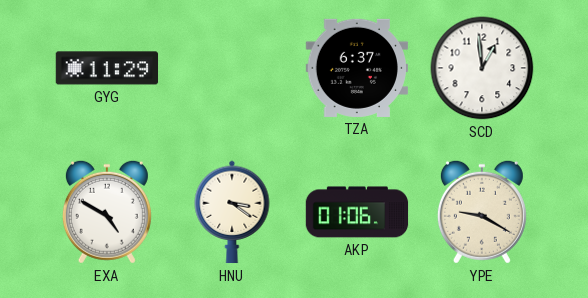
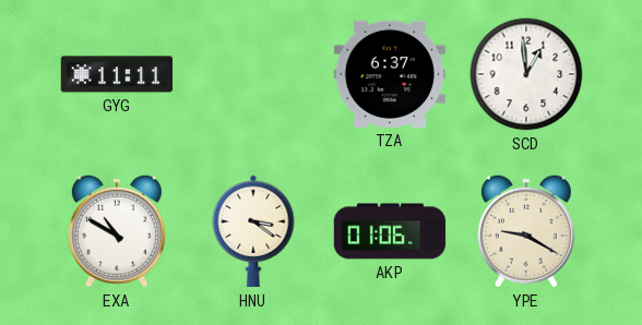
GYG: 11:29 -> 11:11 (117, 74)
EXA: 4:50 -> 10:50 (117, 231)
